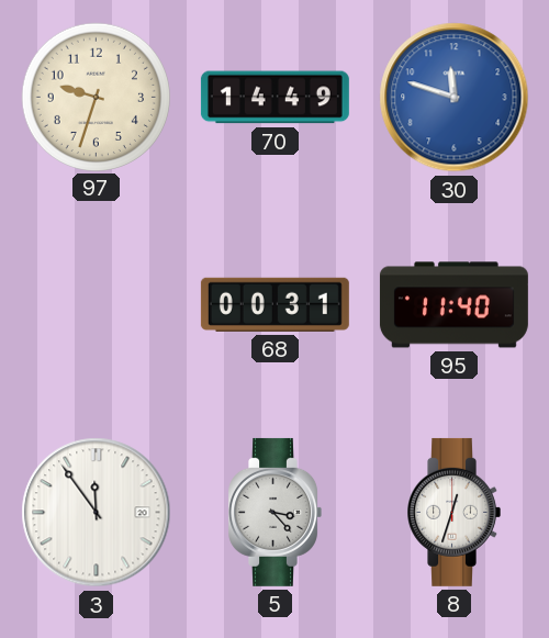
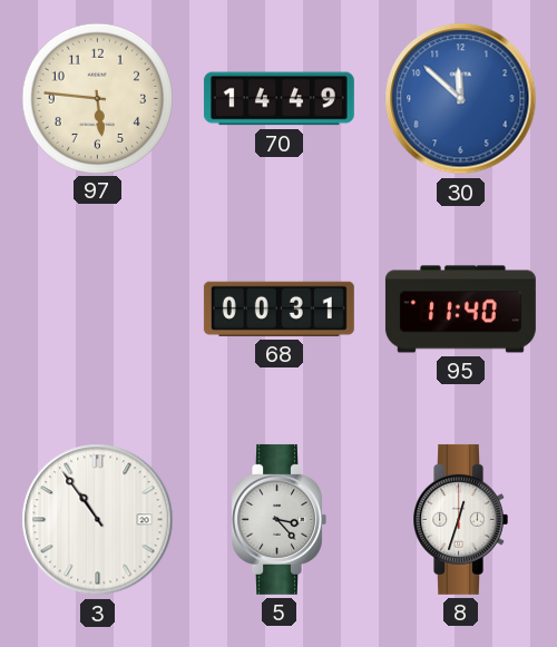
97: 9:33 -> 5:46 (97, 98)
30: 11:48 -> 11:52 (461, 99)
3: 11:54 -> 10:54 (98, 520)
